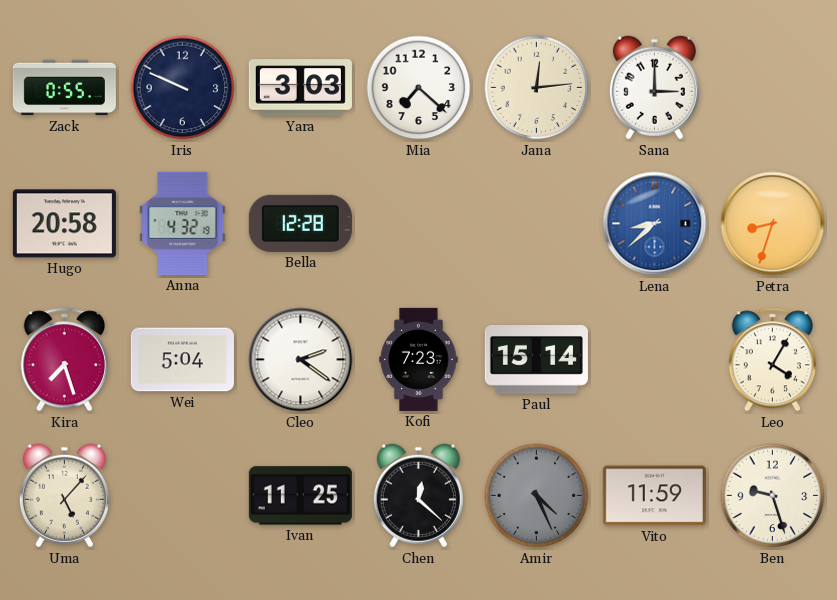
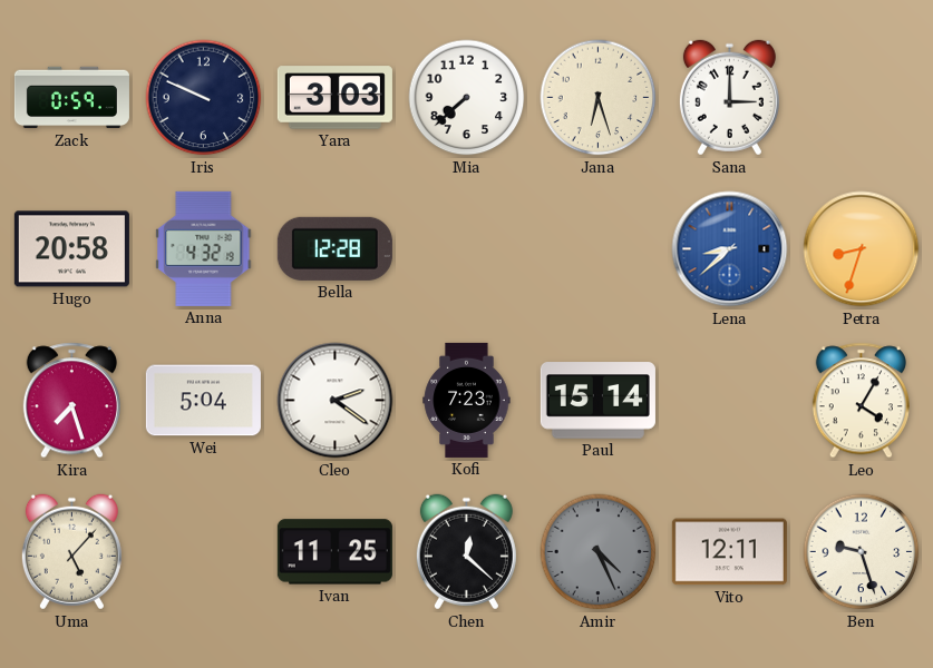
Zack: 0:55 -> 0:59 (71, 98)
Mia: 7:22 -> 7:38 (467, 98)
Jana: 12:14 -> 6:27 (599, 98)
Vito: 11:59 -> 12:11 (729, 552)
